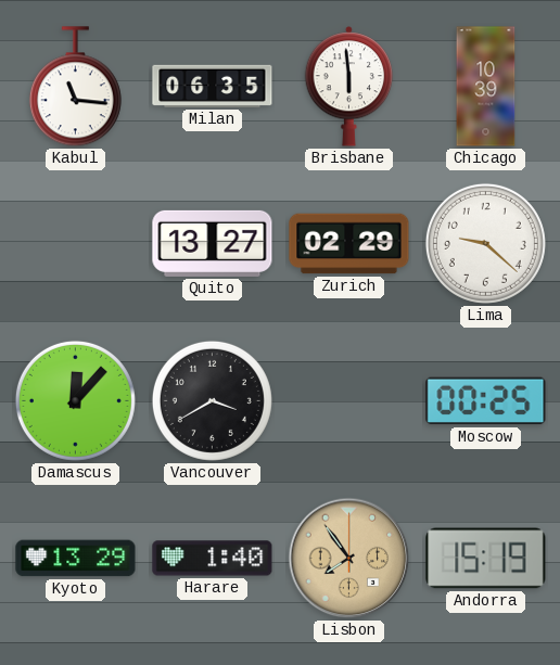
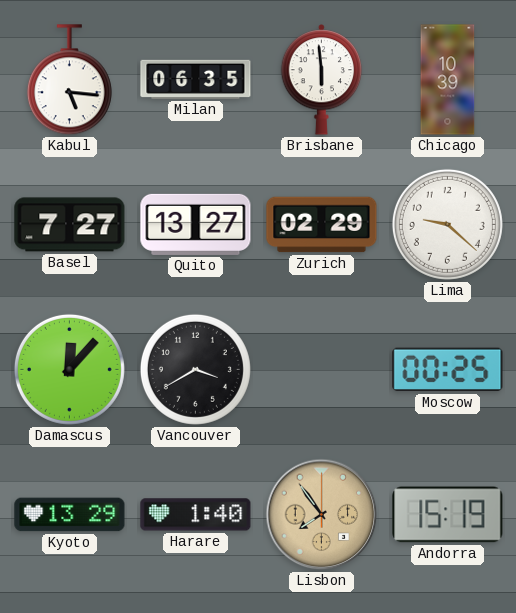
Kabul: 11:16 -> 5:16 (69, 80)
Basel: none -> 7:27 (70, 225)
